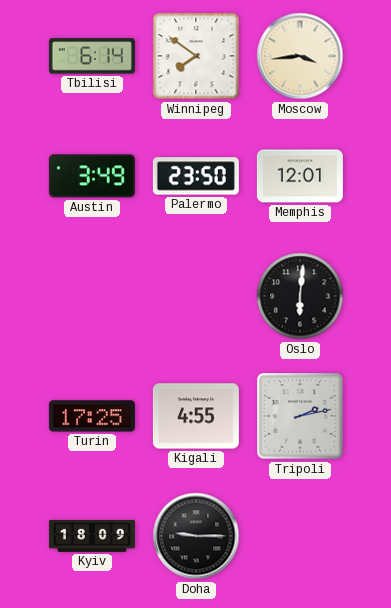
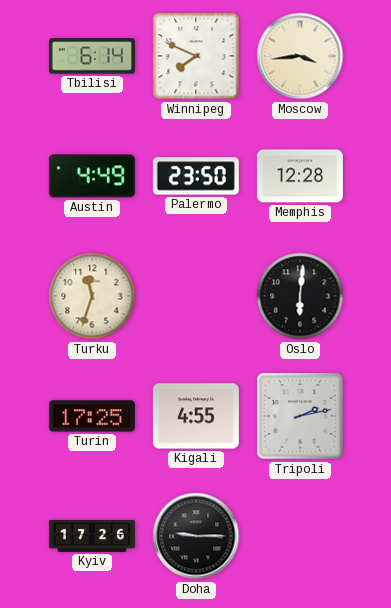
Winnipeg: 7:51 -> 7:49 (196, 56)
Austin: 3:49 -> 4:49 (92, 176)
Memphis: 12:01 -> 12:28 (300, 176)
Turku: none -> 11:33 (92, 296)
Kyiv: 18:09 -> 17:26 (92, 536)
